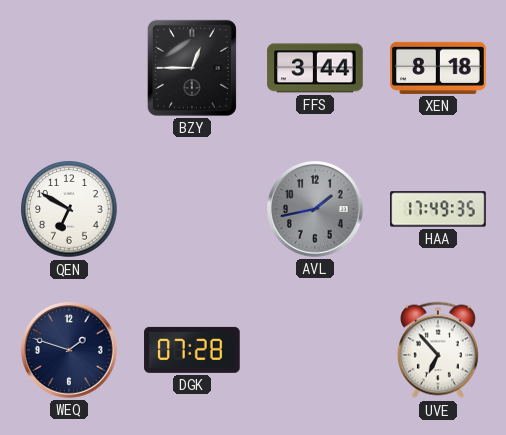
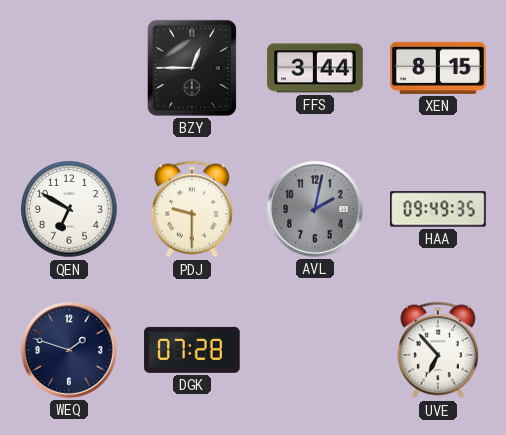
XEN: 8:18 -> 8:15 (438, 68)
PDJ: none -> 9:30 (192, 209)
AVL: 1:43 -> 2:02 (316, 210)
HAA: 17:49 -> 09:49 (438, 209)
